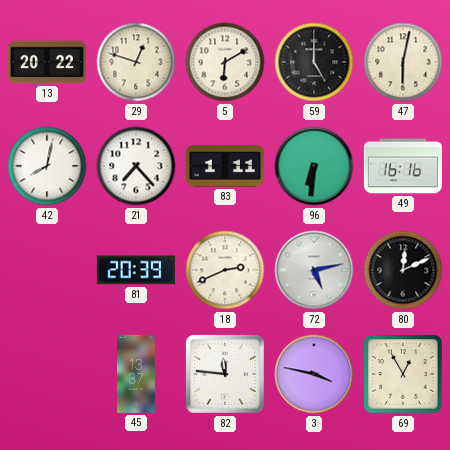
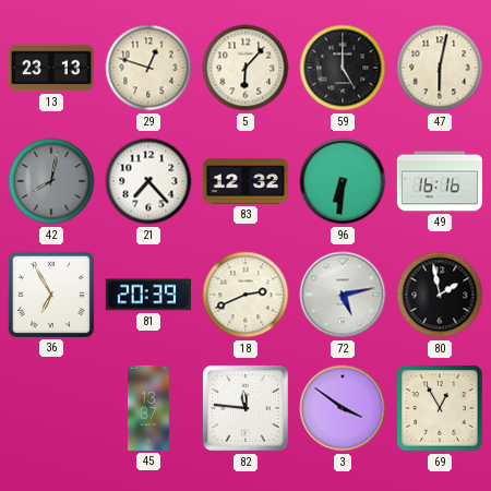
13: 20:22 -> 23:13 (51, 68)
5: 6:10 -> 6:07 (245, 68)
42 dial: white -> grey (51, 181)
83: 1:11 -> 12:32 (245, 181)
36: none -> 6:55 (51, 295)
80: 12:11 -> 1:58 (440, 295)
3: 3:47 -> 3:51 (343, 408)
